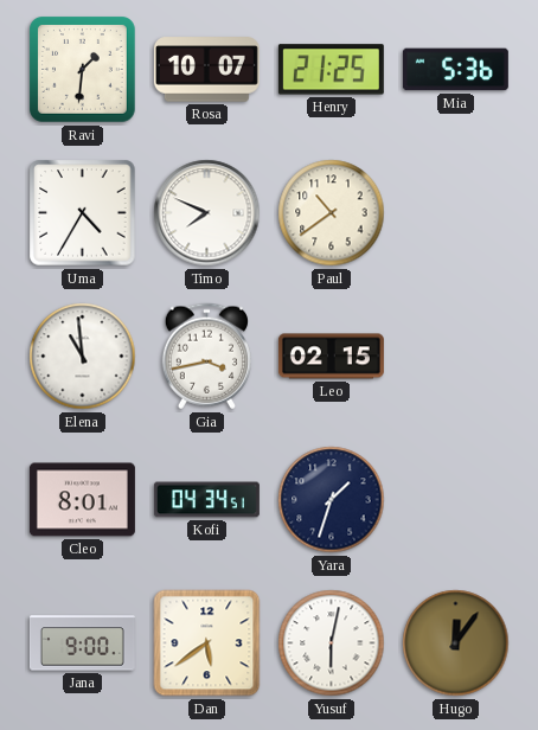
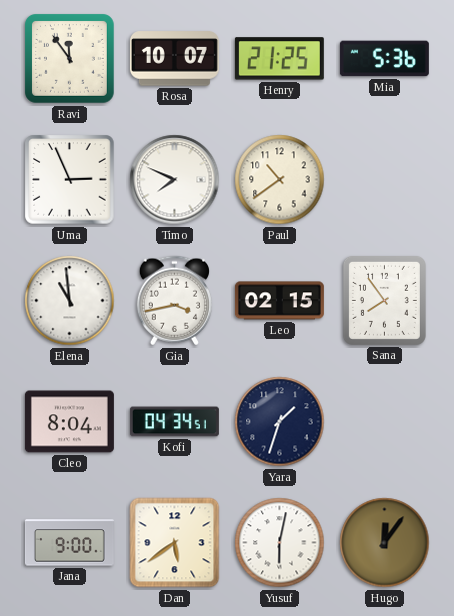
Ravi: 1:31 -> 11:54 (70, 59)
Uma: 4:35 -> 2:56 (70, 180)
Sana: none -> 7:54 (384, 300)
Cleo: 8:01 -> 8:04 (69, 422)
